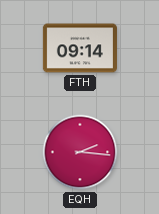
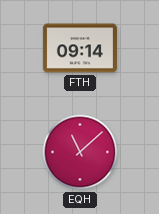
EQH: 2:16 -> 11:08 (80, 152)
